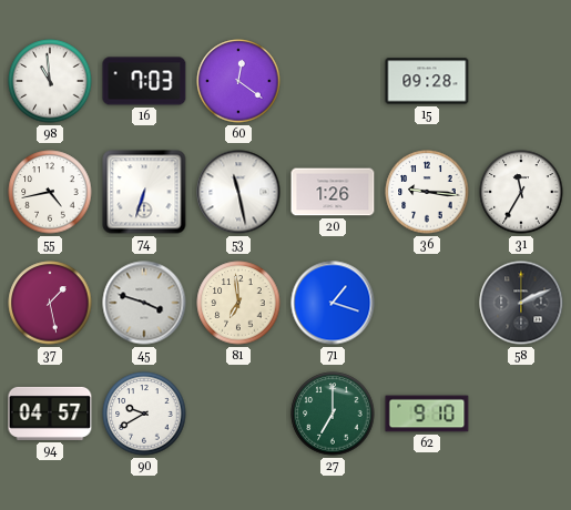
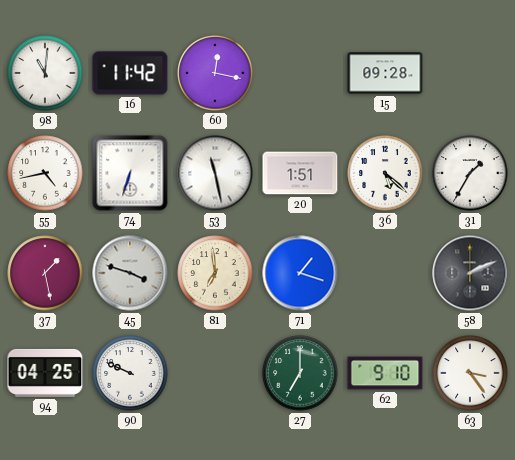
98: 10:59 -> 11:01 (45, 73)
16: 7:03 -> 11:42 (130, 73)
60: 12:21 -> 12:17 (215, 73)
20: 1:26 -> 1:51 (300, 173)
36: 9:16 -> 5:22 (385, 173)
31: 11:35 -> 1:35 (470, 173)
94: 04:57 -> 04:25 (45, 373)
90: 9:40 -> 9:49 (130, 373)
63: none -> 3:24 (470, 373)
